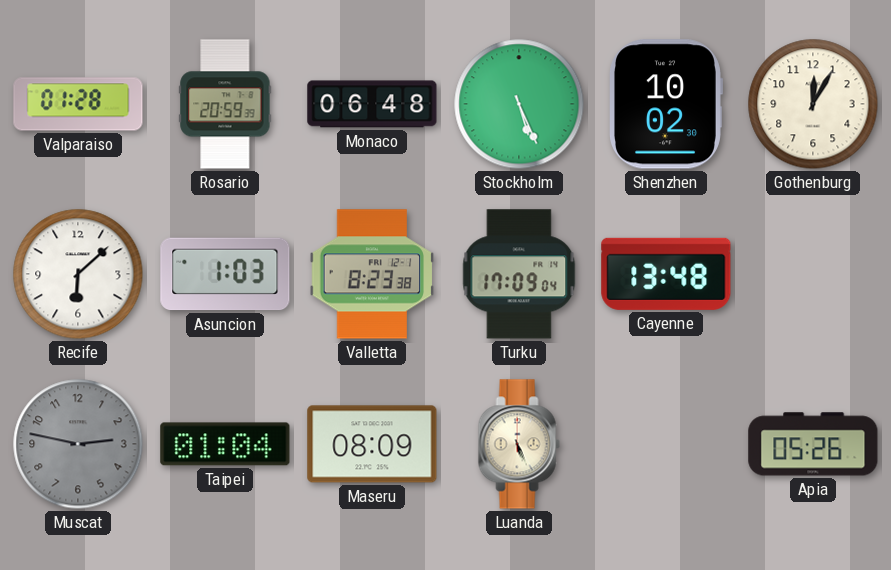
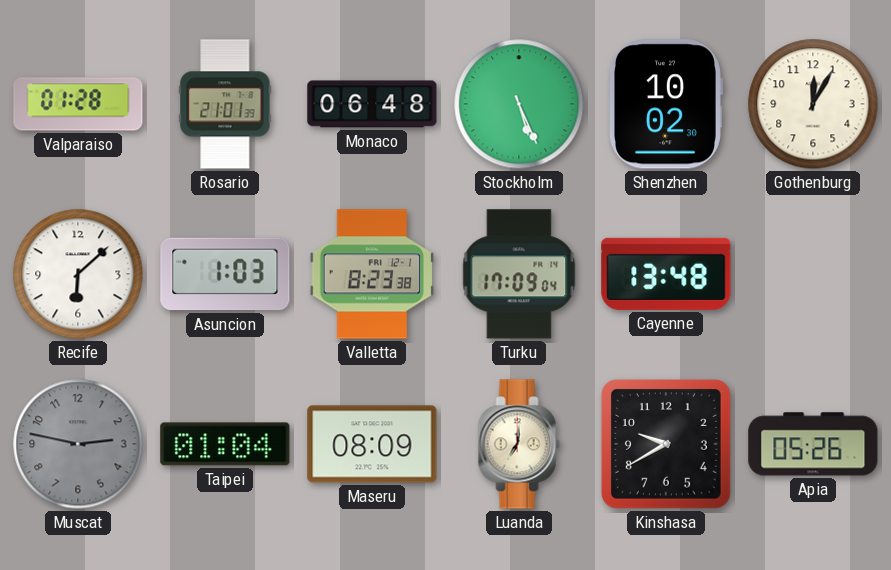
Rosario: 20:59 -> 21:01 (225, 104)
Luanda: 5:26 -> 7:01 (519, 444)
Kinshasa: none -> 9:40 (667, 445)
